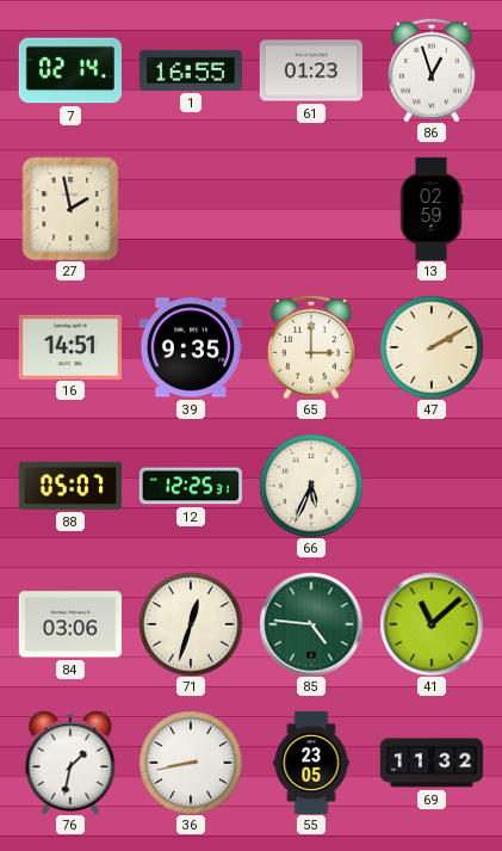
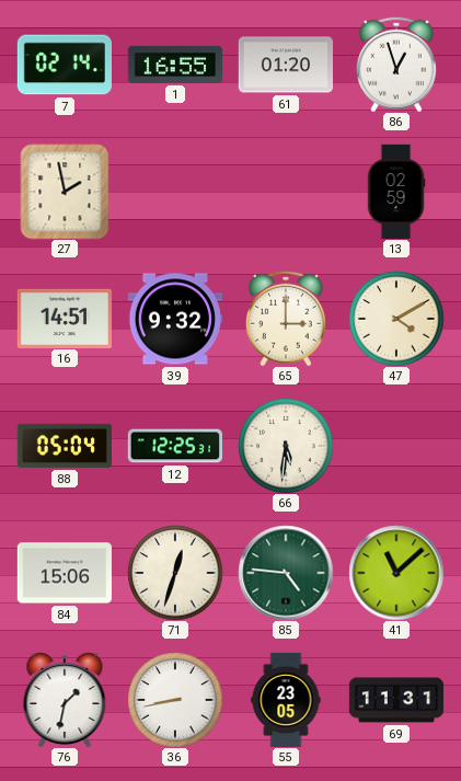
61: 01:23 -> 01:20 (285, 65)
39: 9:35 -> 9:32 (174, 319)
47: 2:10 -> 4:10 (396, 319)
88: 05:07 -> 05:04 (65, 446)
66: 5:34 -> 5:31 (286, 446)
84: 03:06 -> 15:06 (65, 573)
69: 11:32 -> 11:31 (396, 700)
